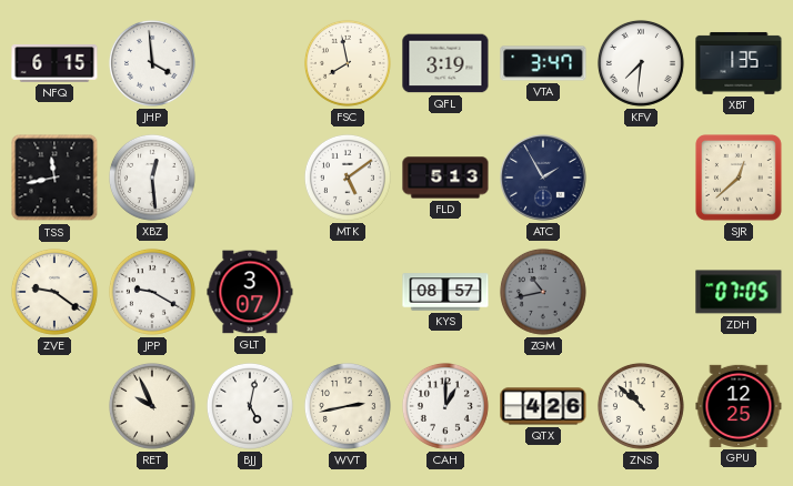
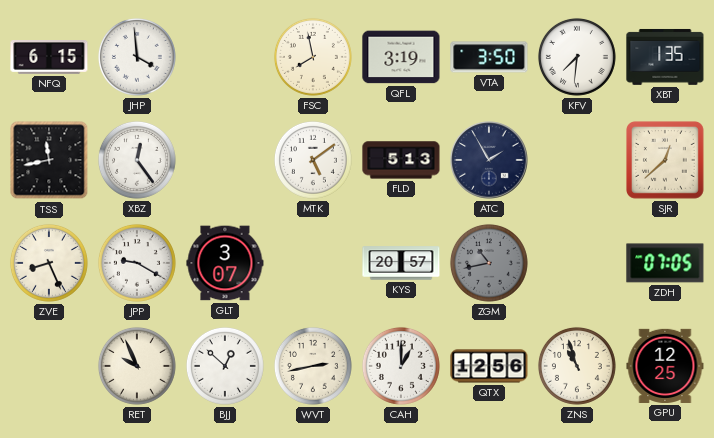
VTA: 3:47 -> 3:50 (489, 57)
XBZ: 12:29 -> 12:24 (137, 160)
ZVE: 9:21 -> 8:26 (49, 263)
KYS: 08:57 -> 20:57 (401, 263)
BJJ: 5:02 -> 12:52 (225, 366)
QTX: 4:26 -> 12:56 (489, 366)
ZNS: 10:52 -> 10:57 (577, 366)
